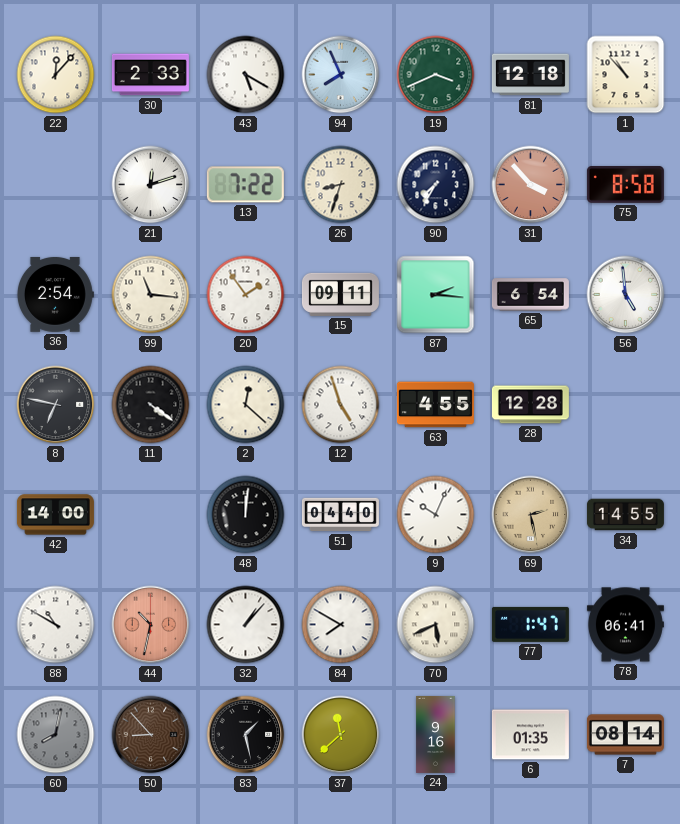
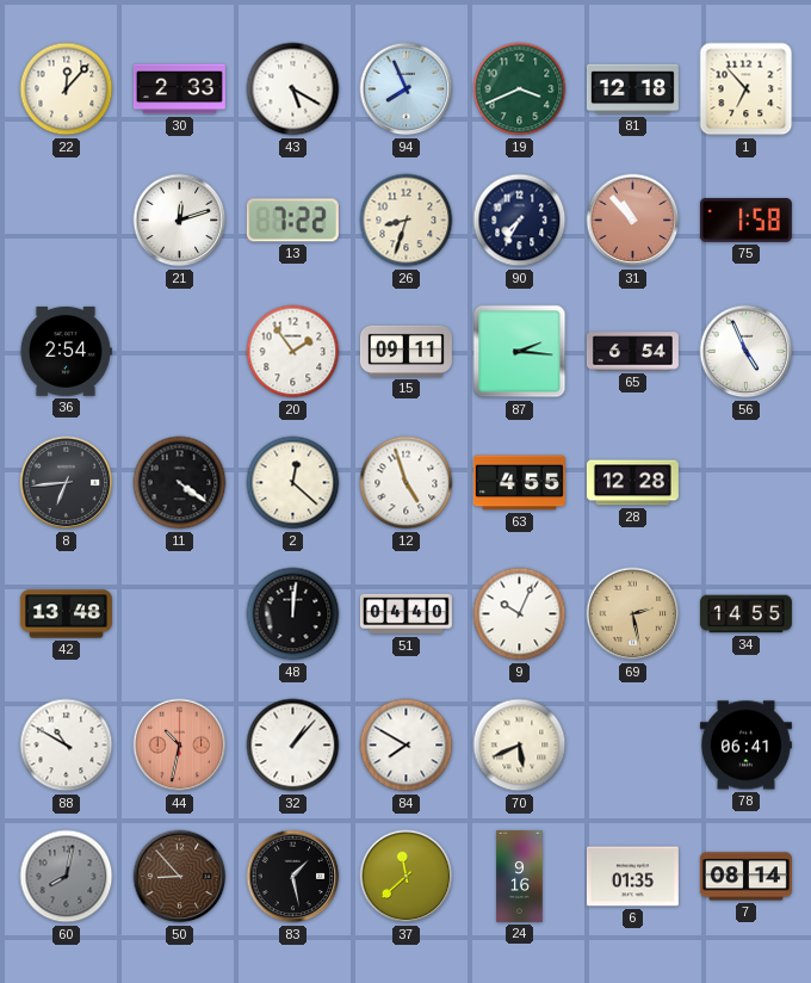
1: 10:53 -> 6:53 (747, 89)
31: 3:53 -> 10:53 (633, 221)
75: 8:58 -> 1:58 (745, 221)
99: 11:16 -> none (151, 295)
56: 4:59 -> 4:56 (747, 352)
8: 6:47 -> 6:44 (67, 483)
42: 14:00 -> 13:48 (66, 614)
77: 1:47 -> none (530, 624)
